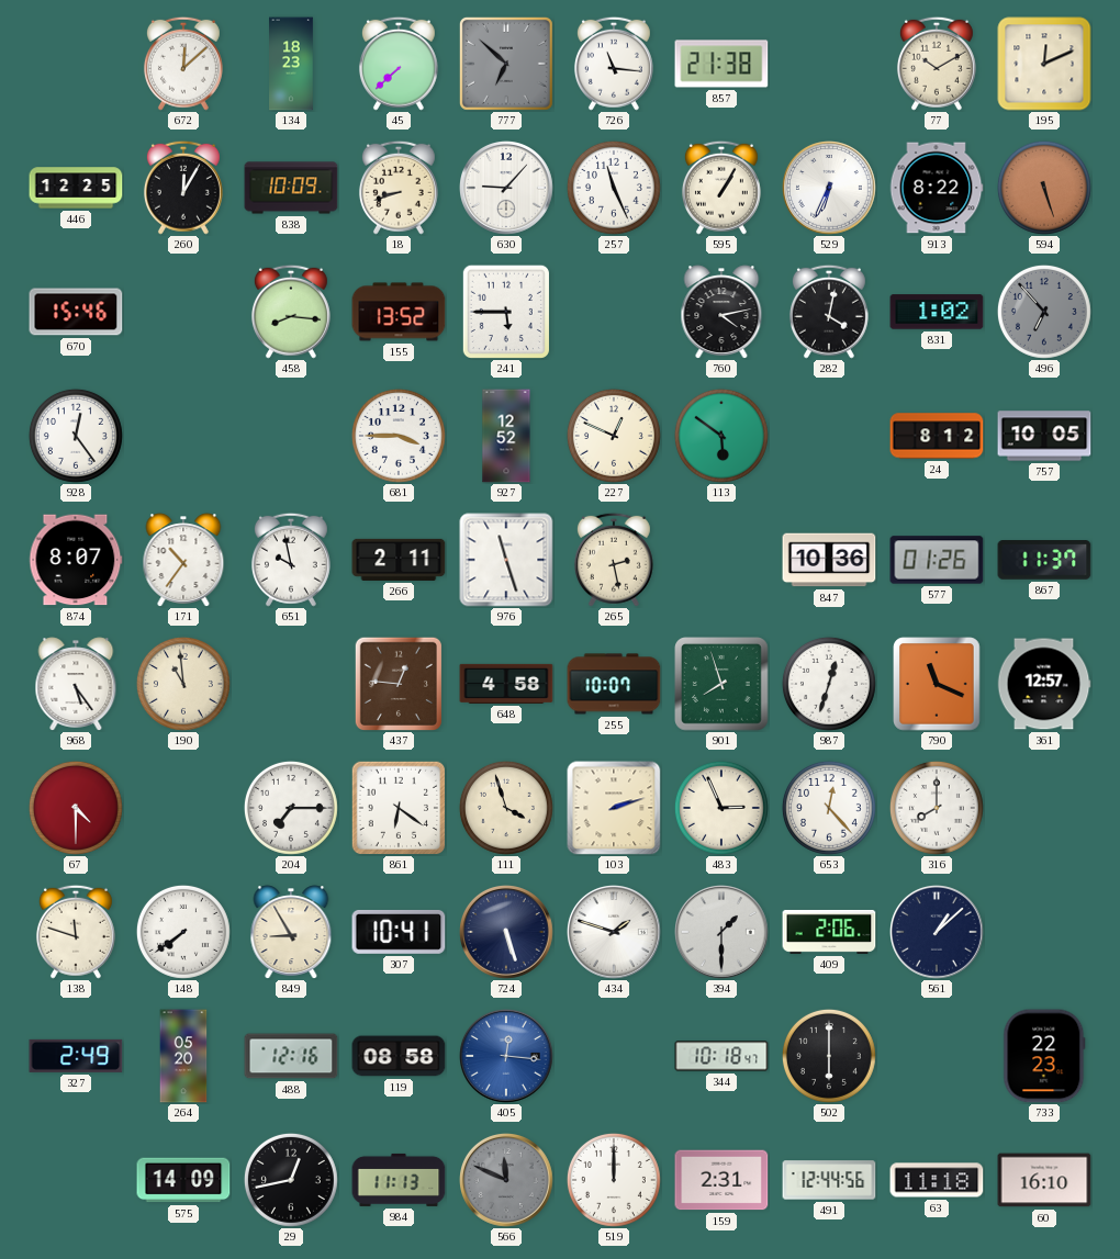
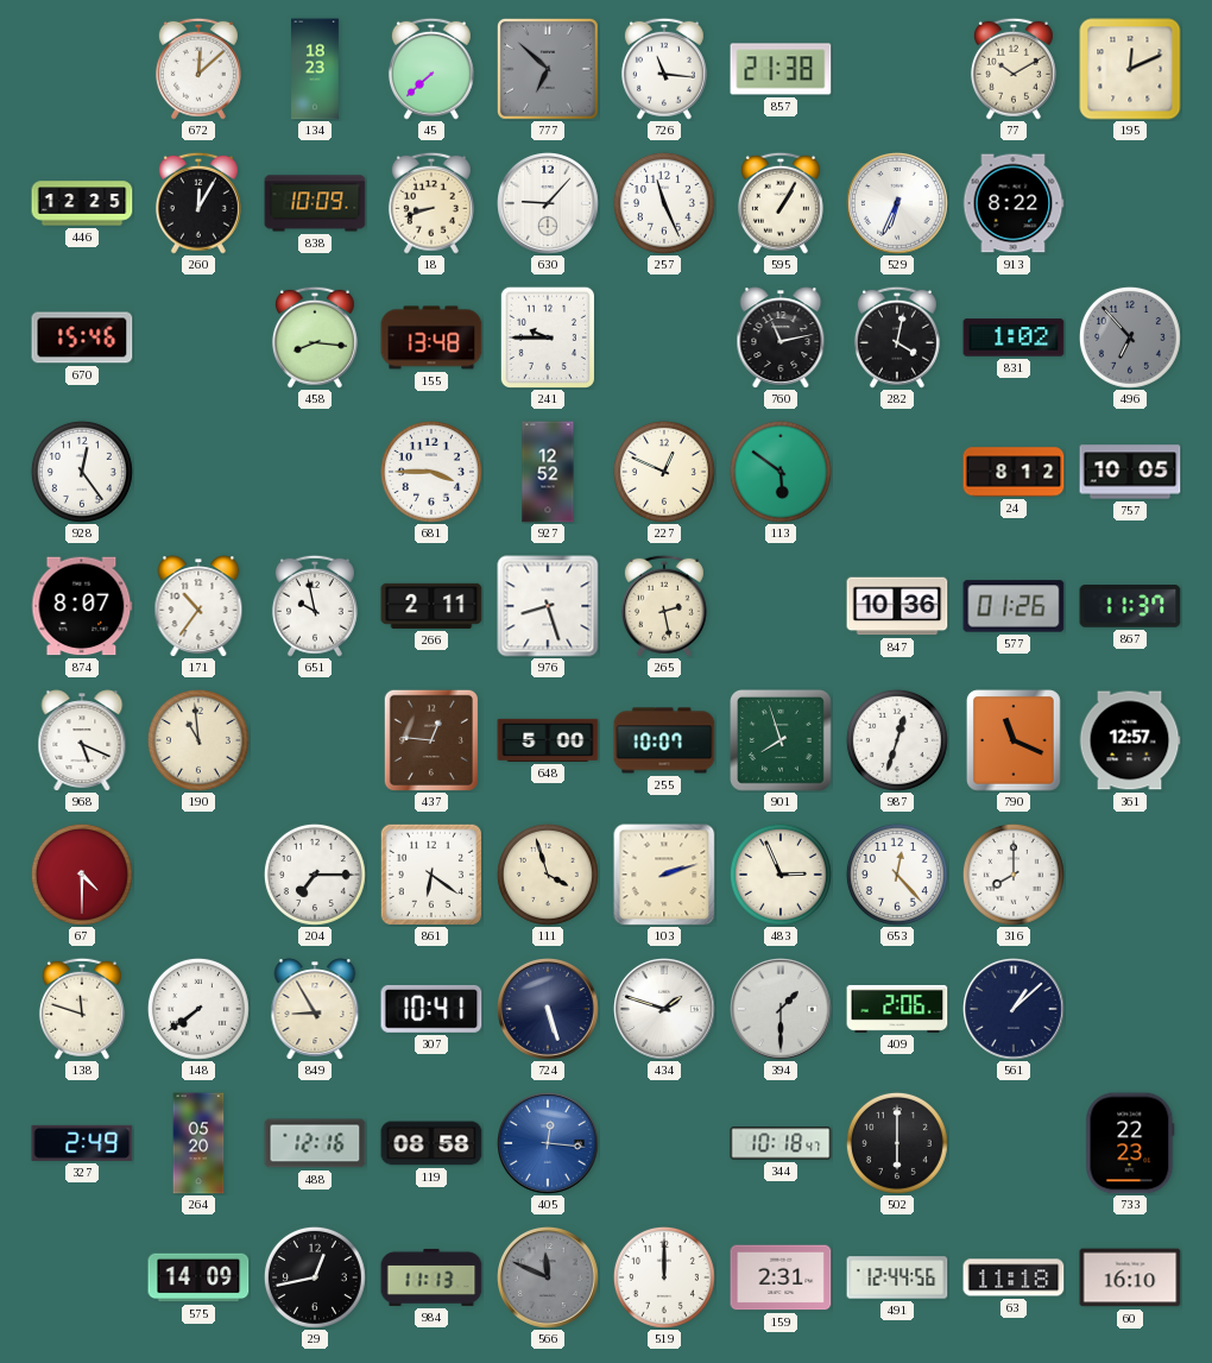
594: 5:27 -> none (1044, 188)
155: 13:52 -> 13:48 (431, 337)
241: 5:45 -> 9:45 (548, 337)
760: 4:13 -> 11:13 (781, 337)
976: 11:27 -> 8:27 (548, 606)
968: 5:24 -> 5:19 (82, 740)
648: 4:58 -> 5:00 (548, 740)
